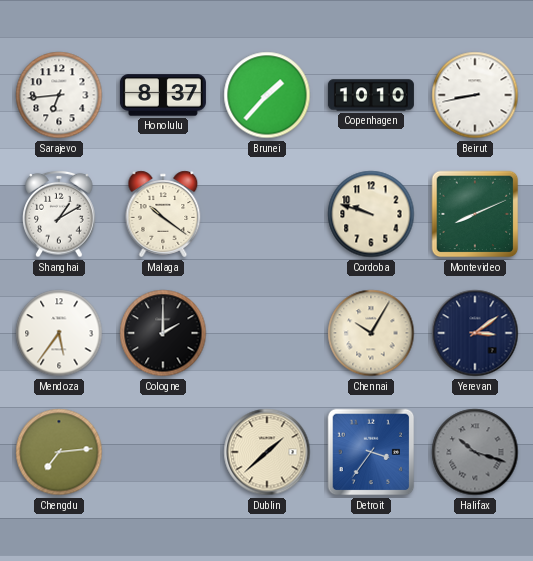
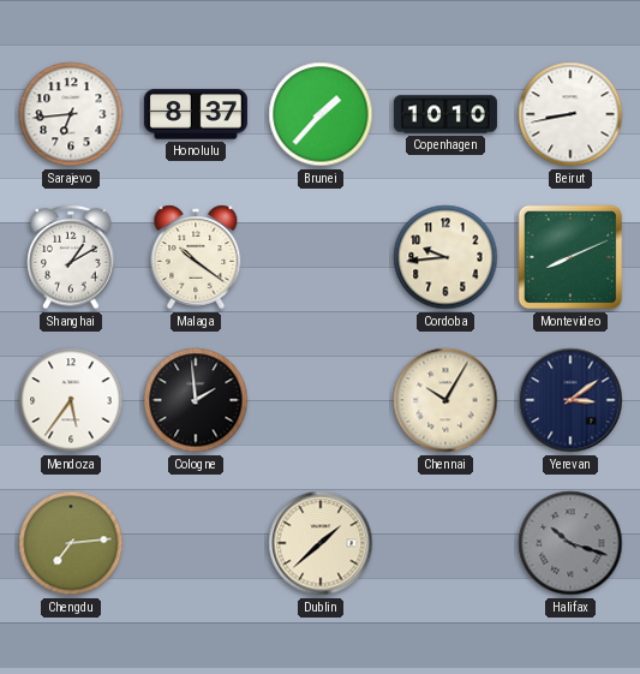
Cordoba: 9:48 -> 9:44 (445, 257)
Cologne: 2:00 -> 1:59 (196, 400)
Detroit: 3:36 -> none (371, 452)
